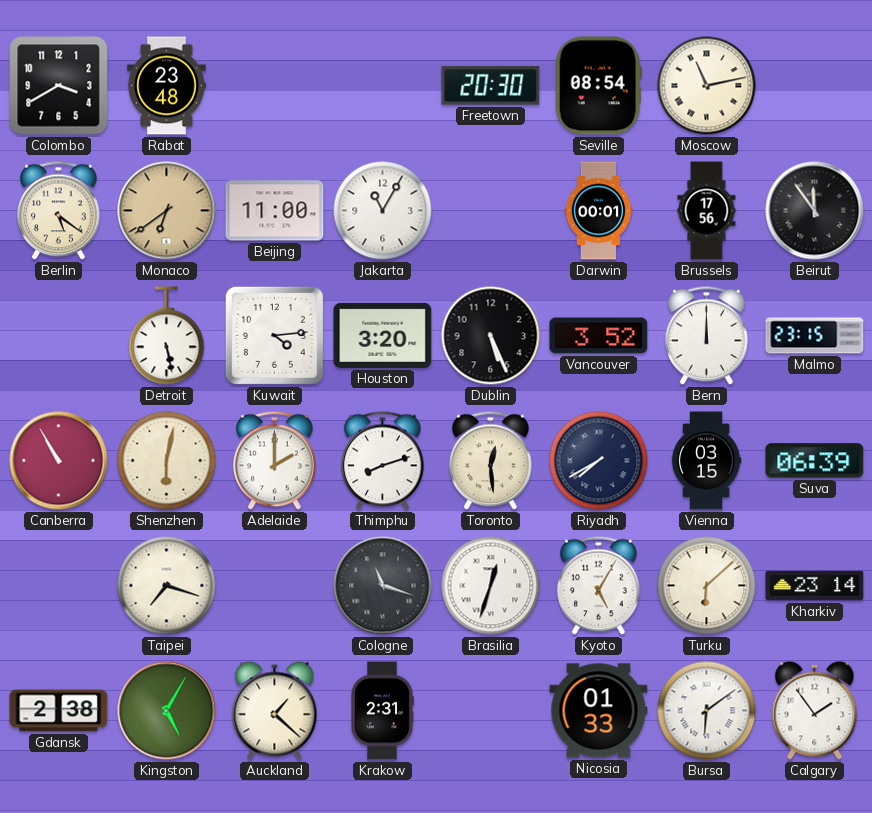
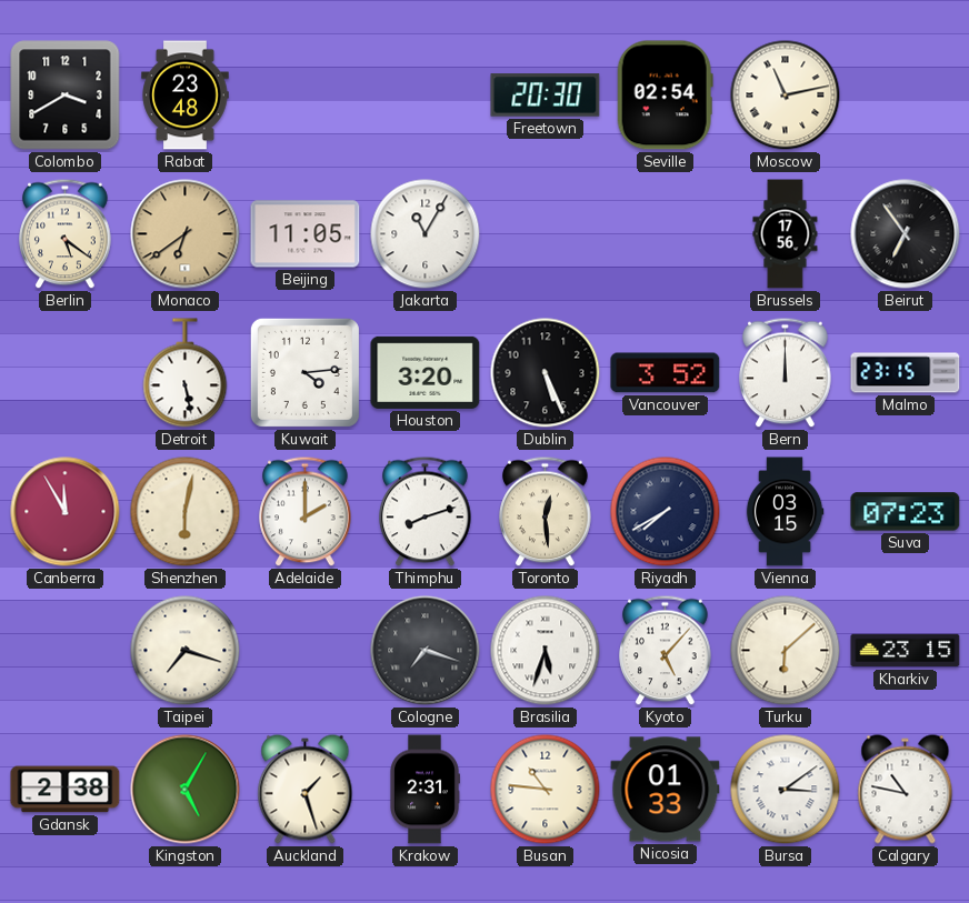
Seville: 08:54 -> 02:54 (665, 96)
Beijing: 11:00 -> 11:05 (306, 234)
Darwin: 00:01 -> none (599, 211)
Beirut: 11:54 -> 6:54 (906, 234)
Canberra: 10:55 -> 11:55 (66, 512)
Suva: 06:39 -> 07:23 (906, 512)
Cologne: 11:18 -> 7:18 (426, 651)
Brasilia: 12:33 -> 5:33 (546, 651)
Kyoto: 5:05 -> 5:07 (666, 651)
Kharkiv: 23:14 -> 23:15 (906, 651)
Auckland: 1:22 -> 1:27 (306, 790)
Busan: none -> 10:46 (546, 790)
Bursa: 6:09 -> 3:09 (786, 790)
Calgary: 1:54 -> 10:47 (906, 790)
